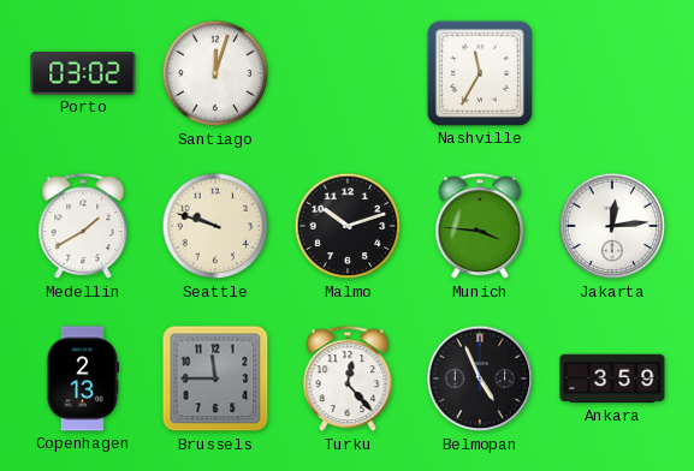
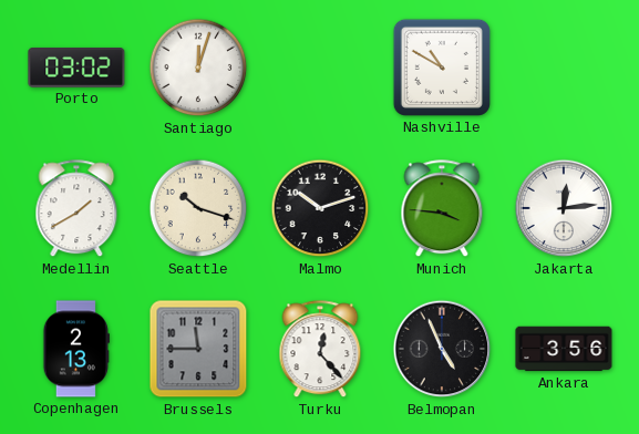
Nashville: 11:35 -> 10:50 (442, 68)
Seattle: 9:48 -> 10:18 (198, 208)
Ankara: 3:59 -> 3:56 (564, 349)
